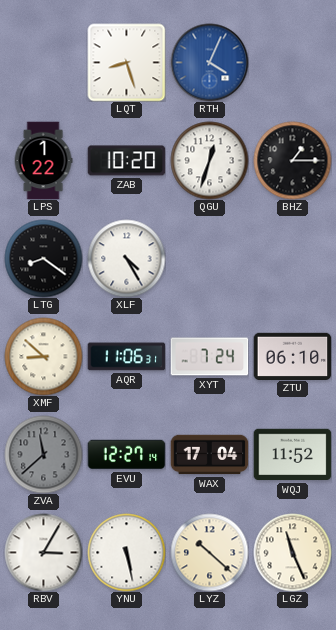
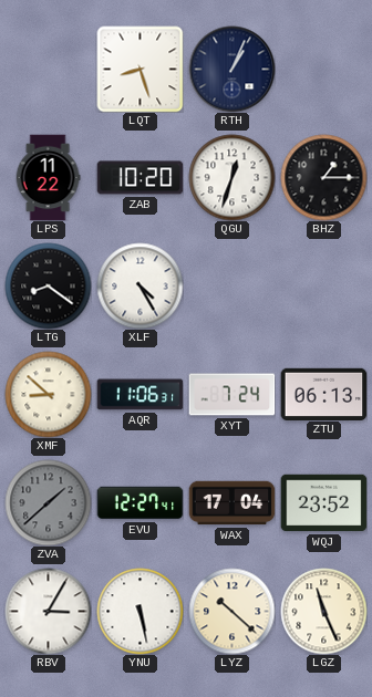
RTH: 4:04 -> 1:04 (231, 69)
RTH dial: blue -> navy (231, 69)
LPS: 1:22 -> 11:22 (48, 177)
ZTU: 06:10 -> 06:13 (323, 394)
ZVA: 11:38 -> 1:38 (48, 502)
EVU: 12:27:14 -> 12:27:41 (139, 503)
WQJ: 11:52 -> 23:52 (323, 503)
